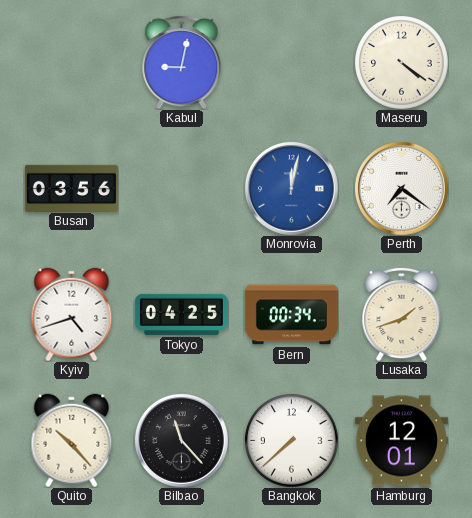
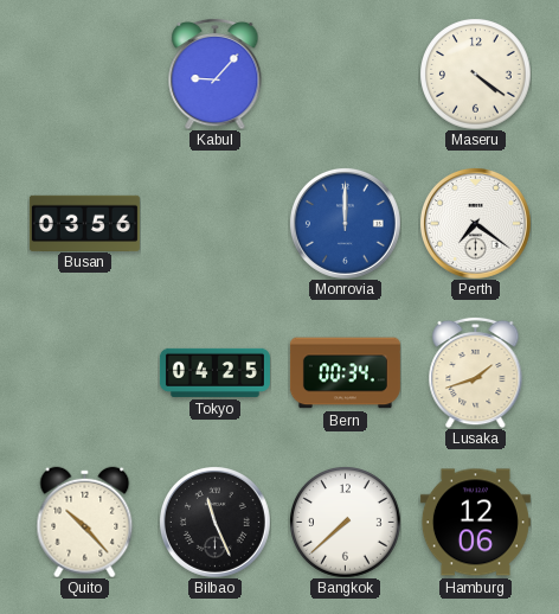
Kabul: 9:02 -> 9:07 (216, 73)
Monrovia: 12:02 -> 12:00 (345, 223)
Kyiv: 4:42 -> none (72, 314)
Bilbao: 11:23 -> 11:26 (214, 522)
Hamburg: 12:01 -> 12:06 (475, 523)
